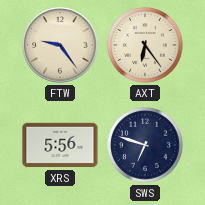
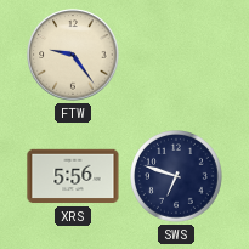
AXT: 6:24 -> none (146, 46)
